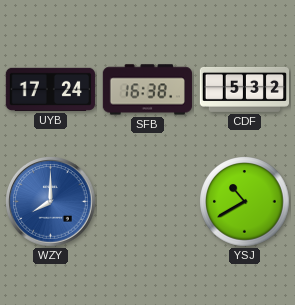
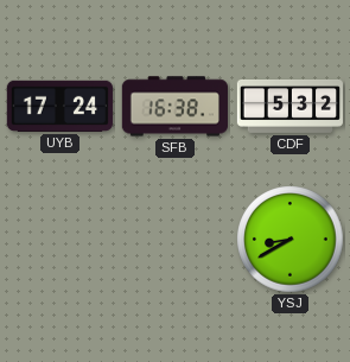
WZY: 8:00 -> none (51, 202)
YSJ: 10:40 -> 8:40 (291, 240)
